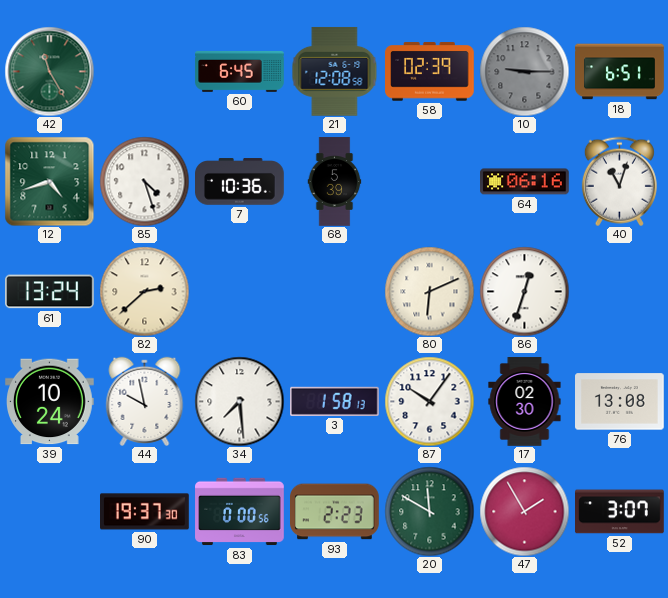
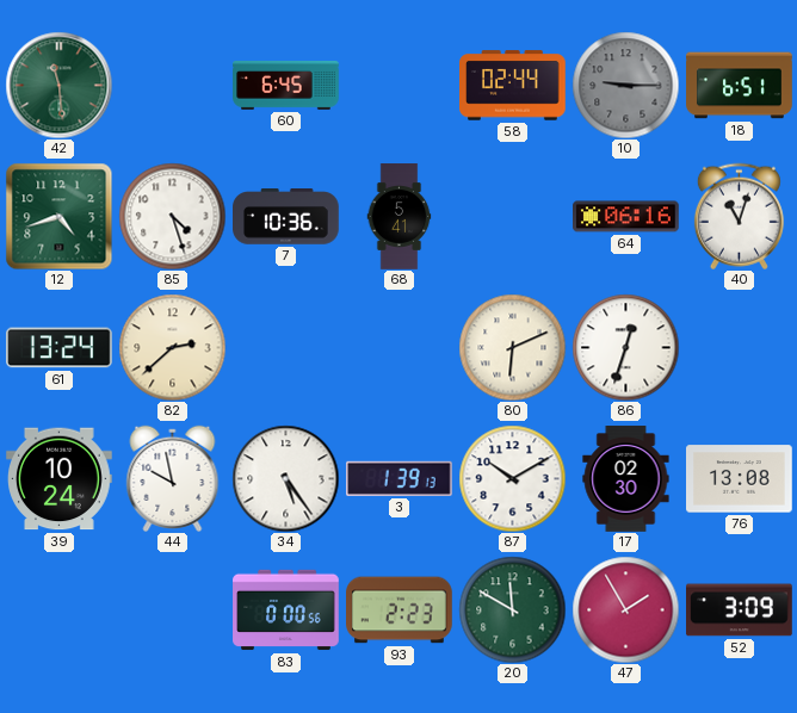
42: 11:25 -> 11:29 (58, 85)
21: 12:08 -> none (335, 72)
58: 02:39 -> 02:44 (513, 86)
68: 5:39 -> 5:41 (400, 217)
34: 7:29 -> 5:24 (285, 478)
3: 1:58 -> 1:39 (400, 478)
87: 10:06 -> 10:10 (512, 478)
90: 19:37 -> none (145, 512)
52: 3:07 -> 3:09 (740, 610)
